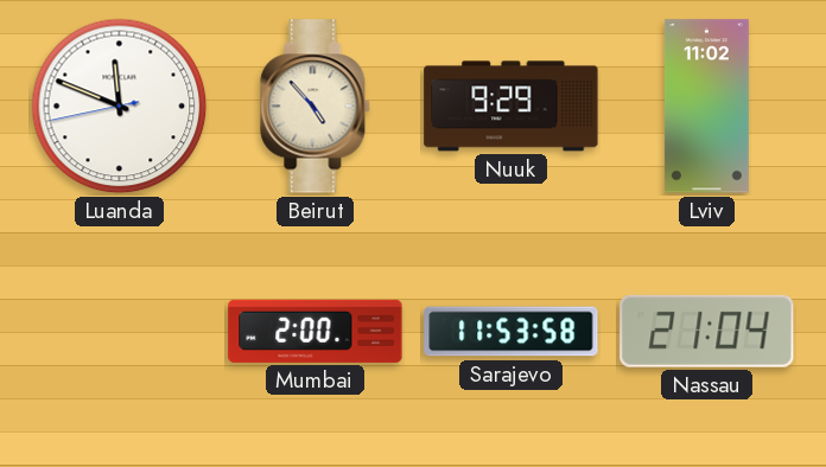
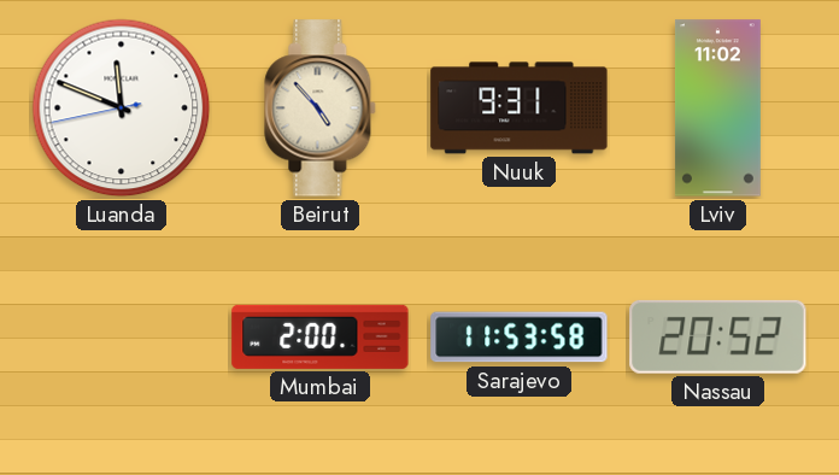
Nuuk: 9:29 -> 9:31 (520, 109)
Nassau: 21:04 -> 20:52 (718, 336)
